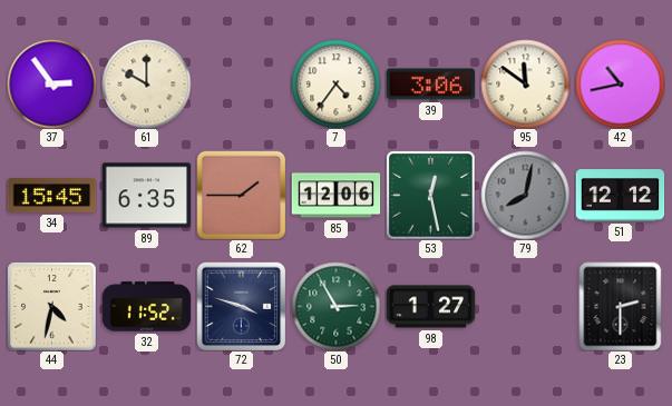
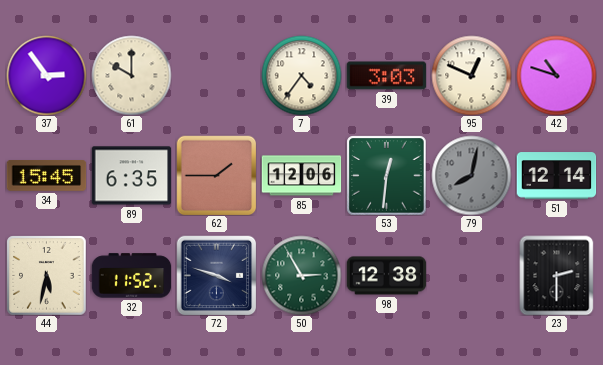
39: 3:06 -> 3:03 (386, 76)
95: 11:51 -> 12:49 (471, 75)
42: 10:43 -> 10:48 (556, 75)
53: 12:28 -> 12:31 (386, 175)
51: 12:12 -> 12:14 (556, 176)
44: 4:32 -> 5:32 (46, 275)
98: 1:27 -> 12:38 (386, 276)
